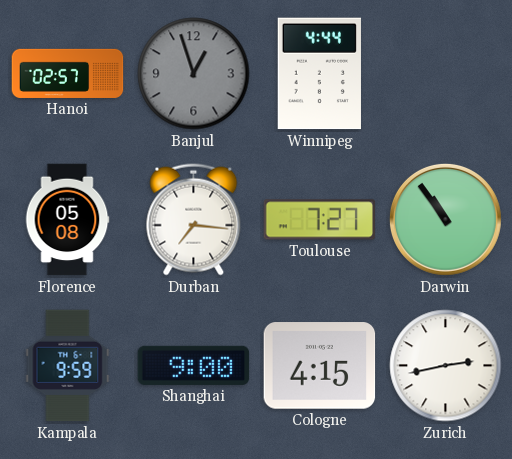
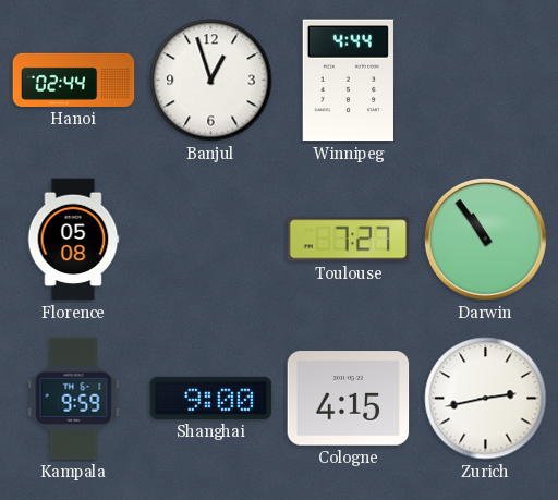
Hanoi: 02:57 -> 02:44 (74, 80)
Banjul dial: grey -> white (211, 81)
Durban: 7:16 -> none (194, 220)
